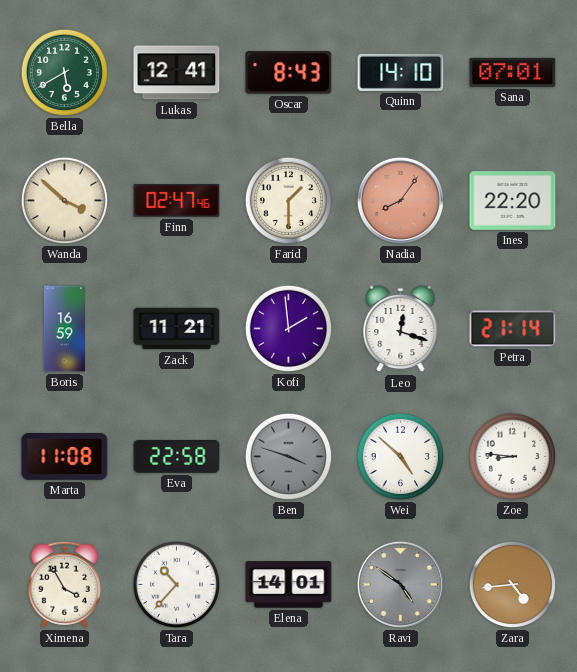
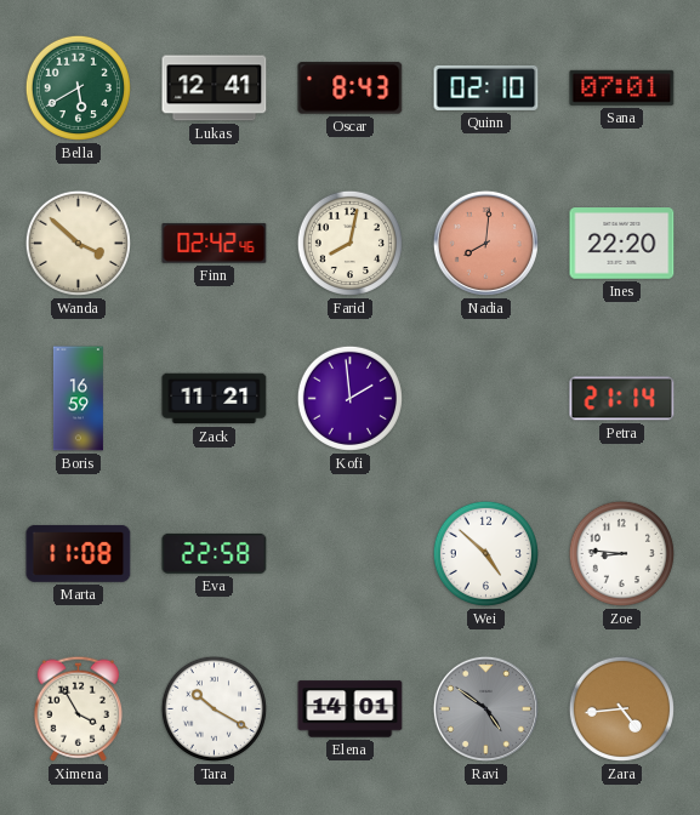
Quinn: 14:10 -> 02:10 (486, 87)
Finn: 02:47 -> 02:42 (215, 244)
Farid: 1:30 -> 8:02 (349, 243)
Nadia: 8:06 -> 8:01 (485, 243)
Leo: 12:18 -> none (401, 329)
Ben: 3:48 -> none (288, 456)
Tara: 10:37 -> 10:20 (214, 708)
